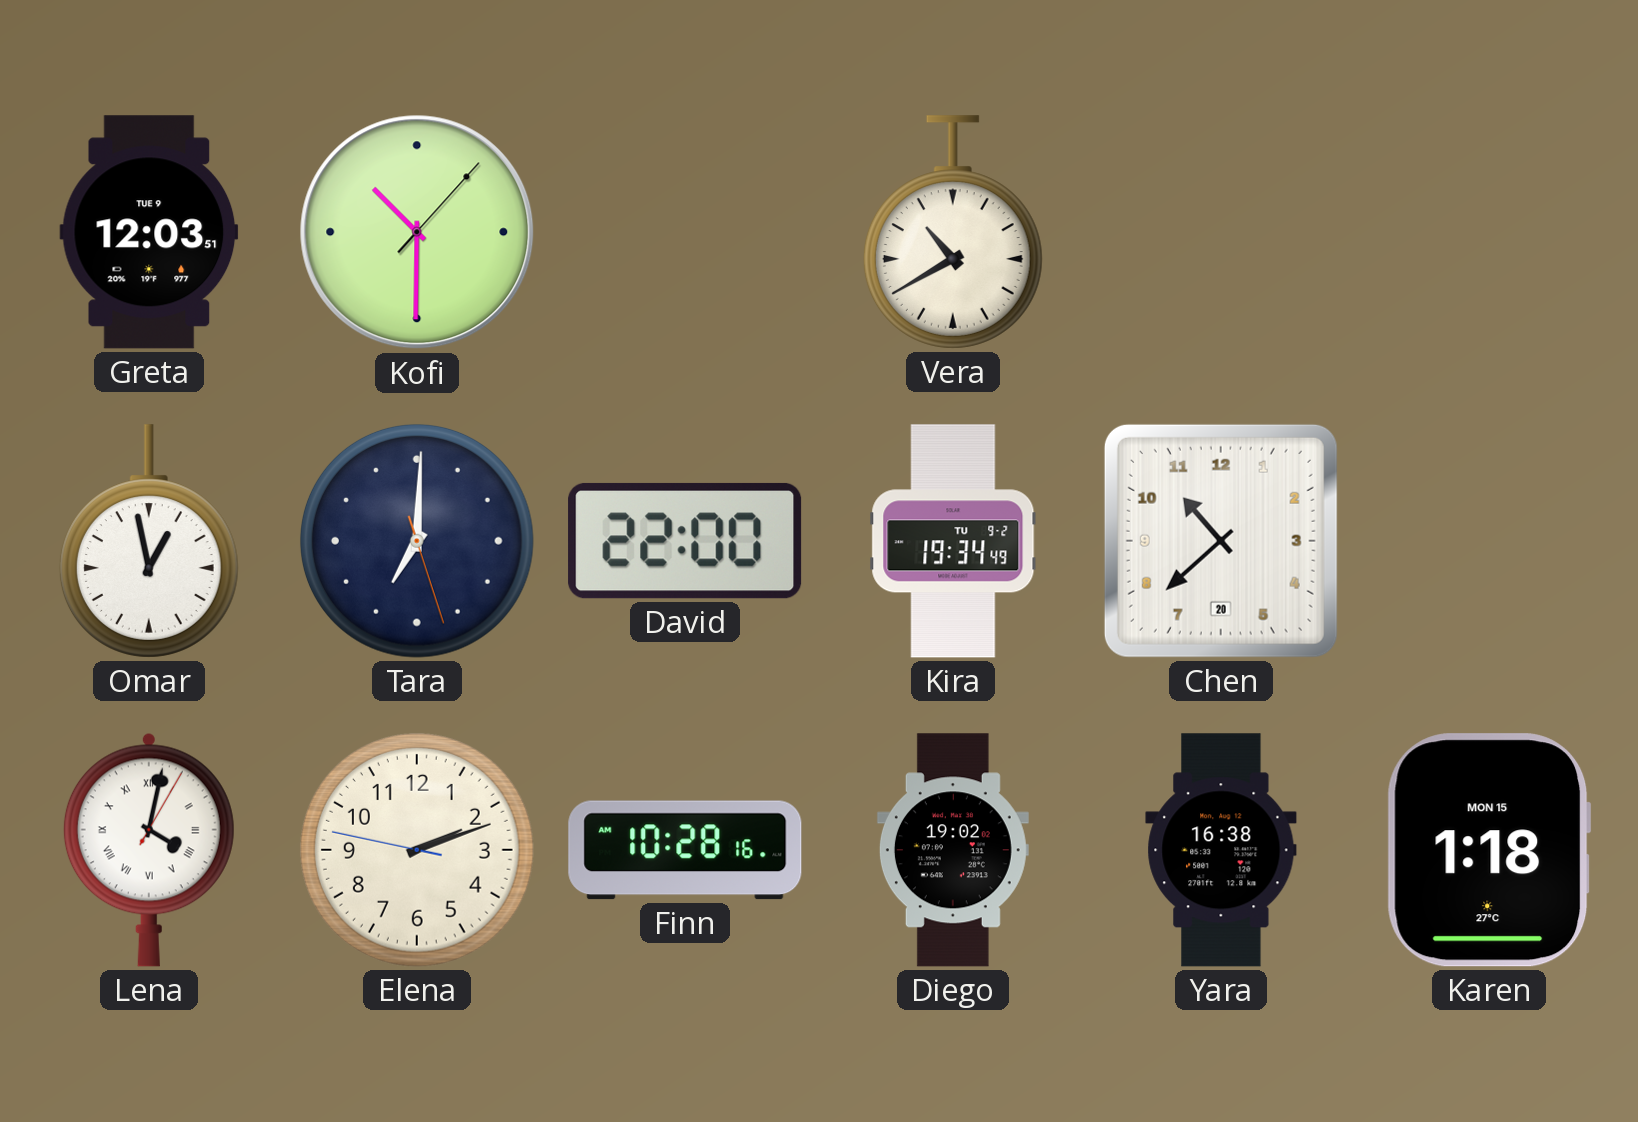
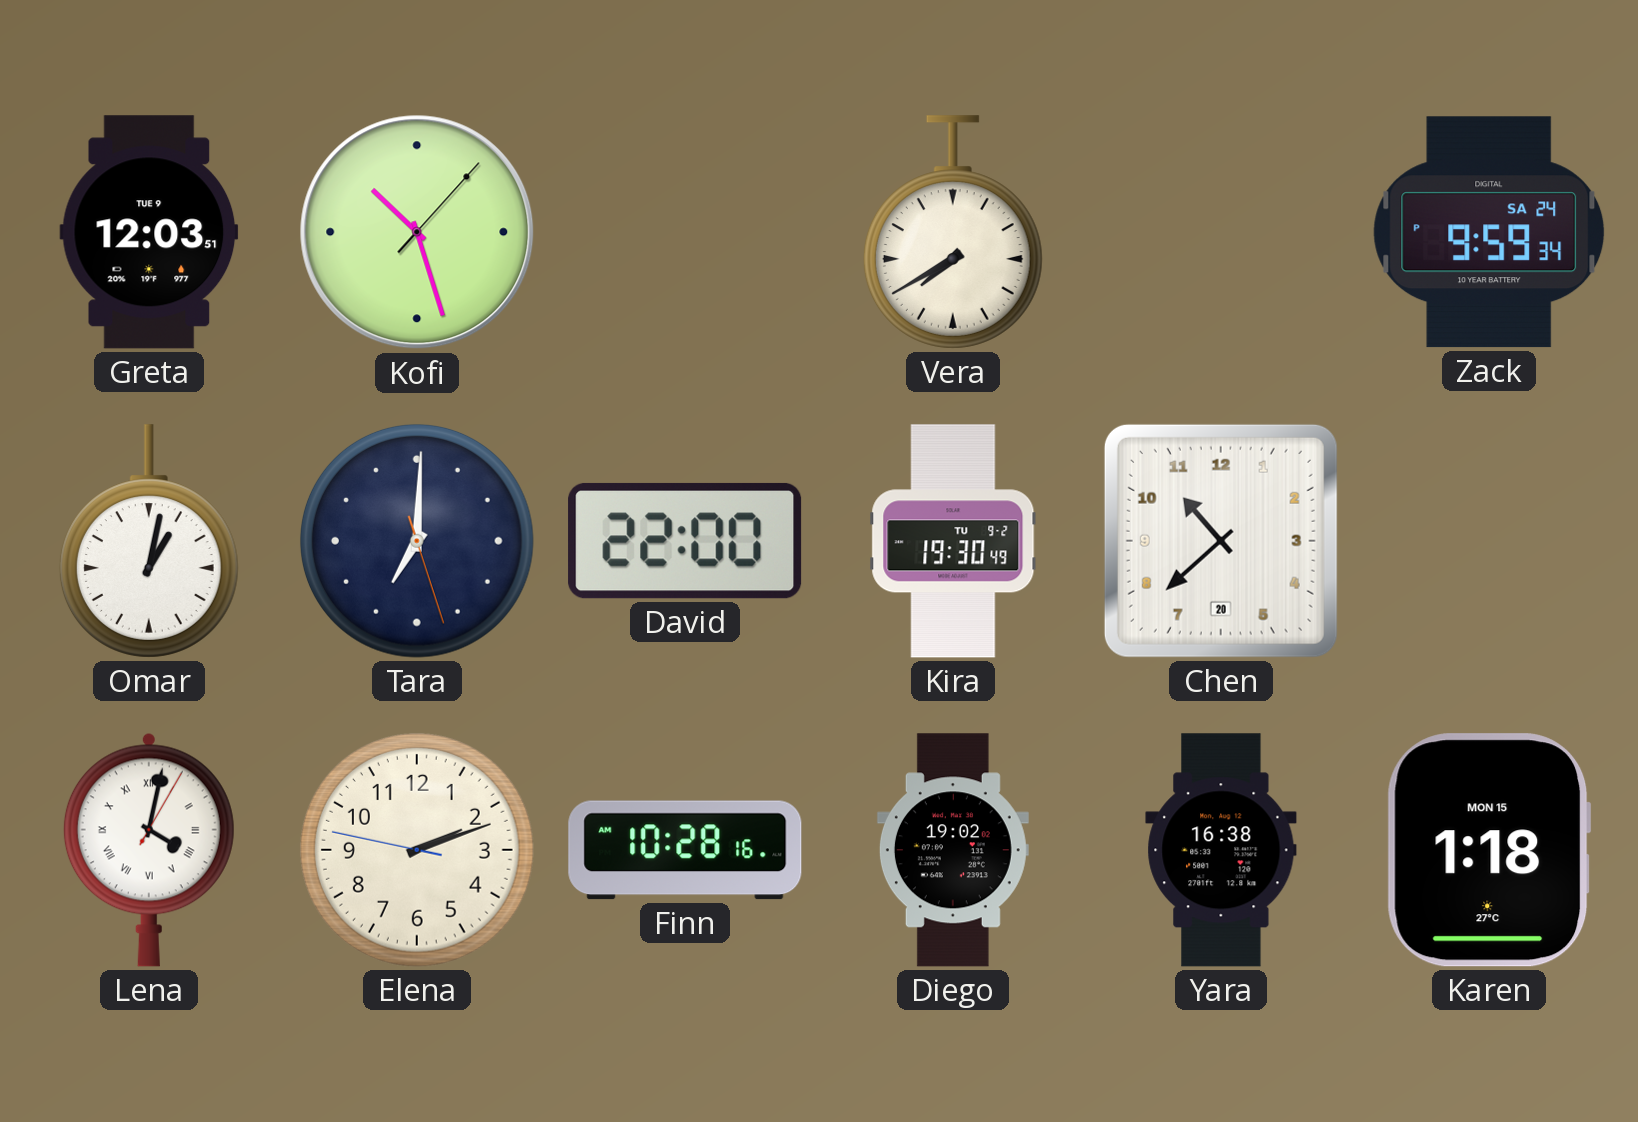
Kofi: 10:30 -> 10:27 (417, 232)
Vera: 10:40 -> 7:40 (953, 232)
Zack: none -> 9:59 (1489, 232)
Omar: 12:58 -> 1:02 (149, 541)
Kira: 19:34 -> 19:30 (953, 541)
